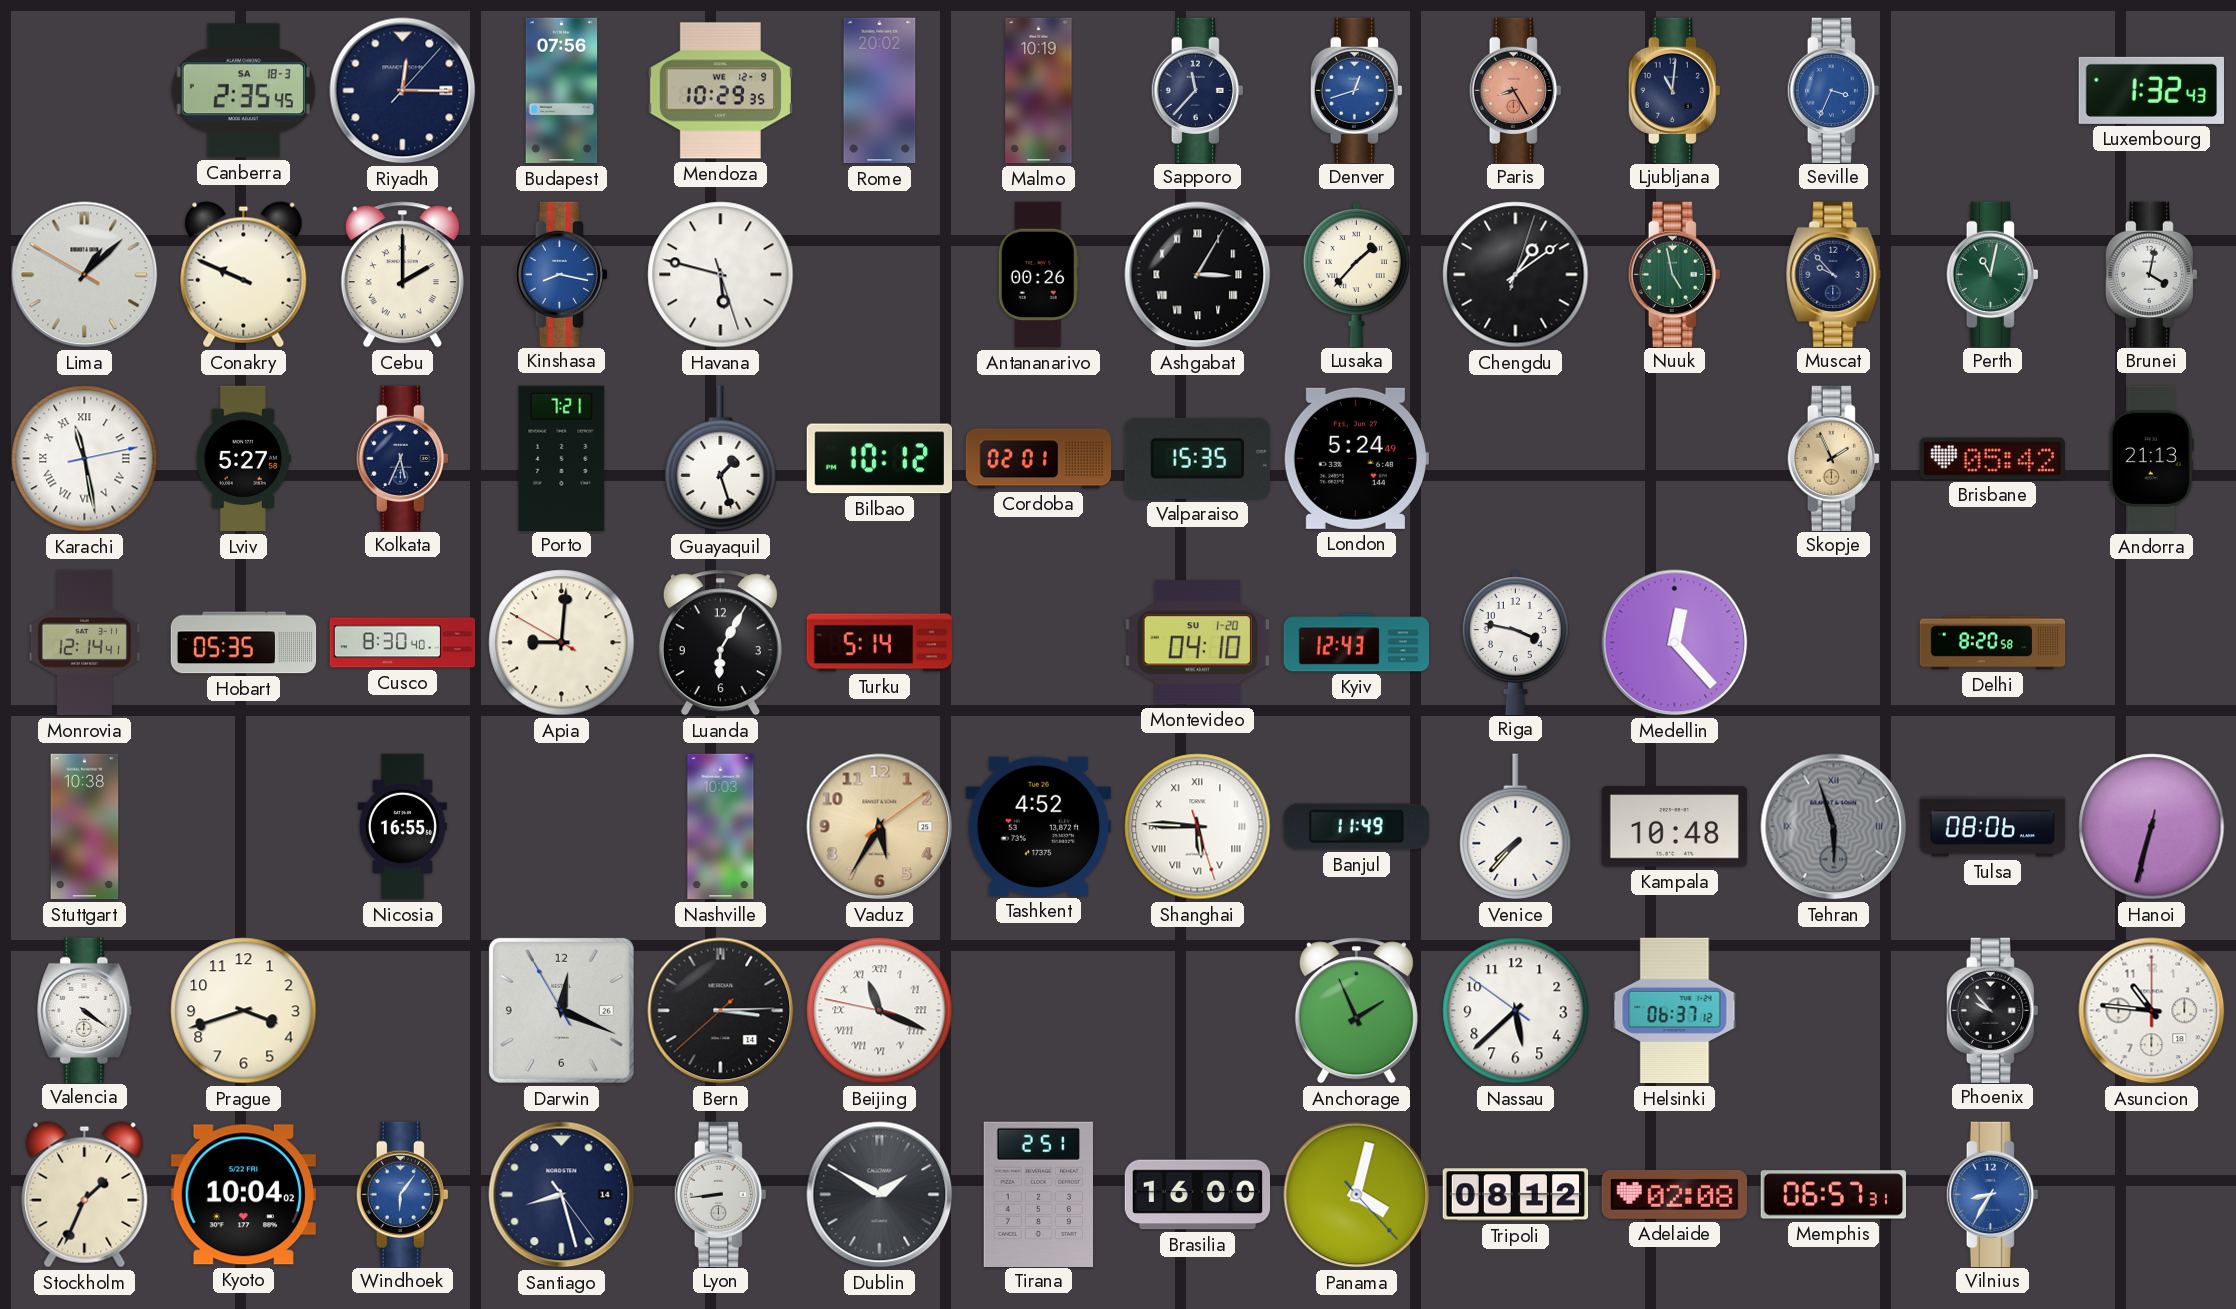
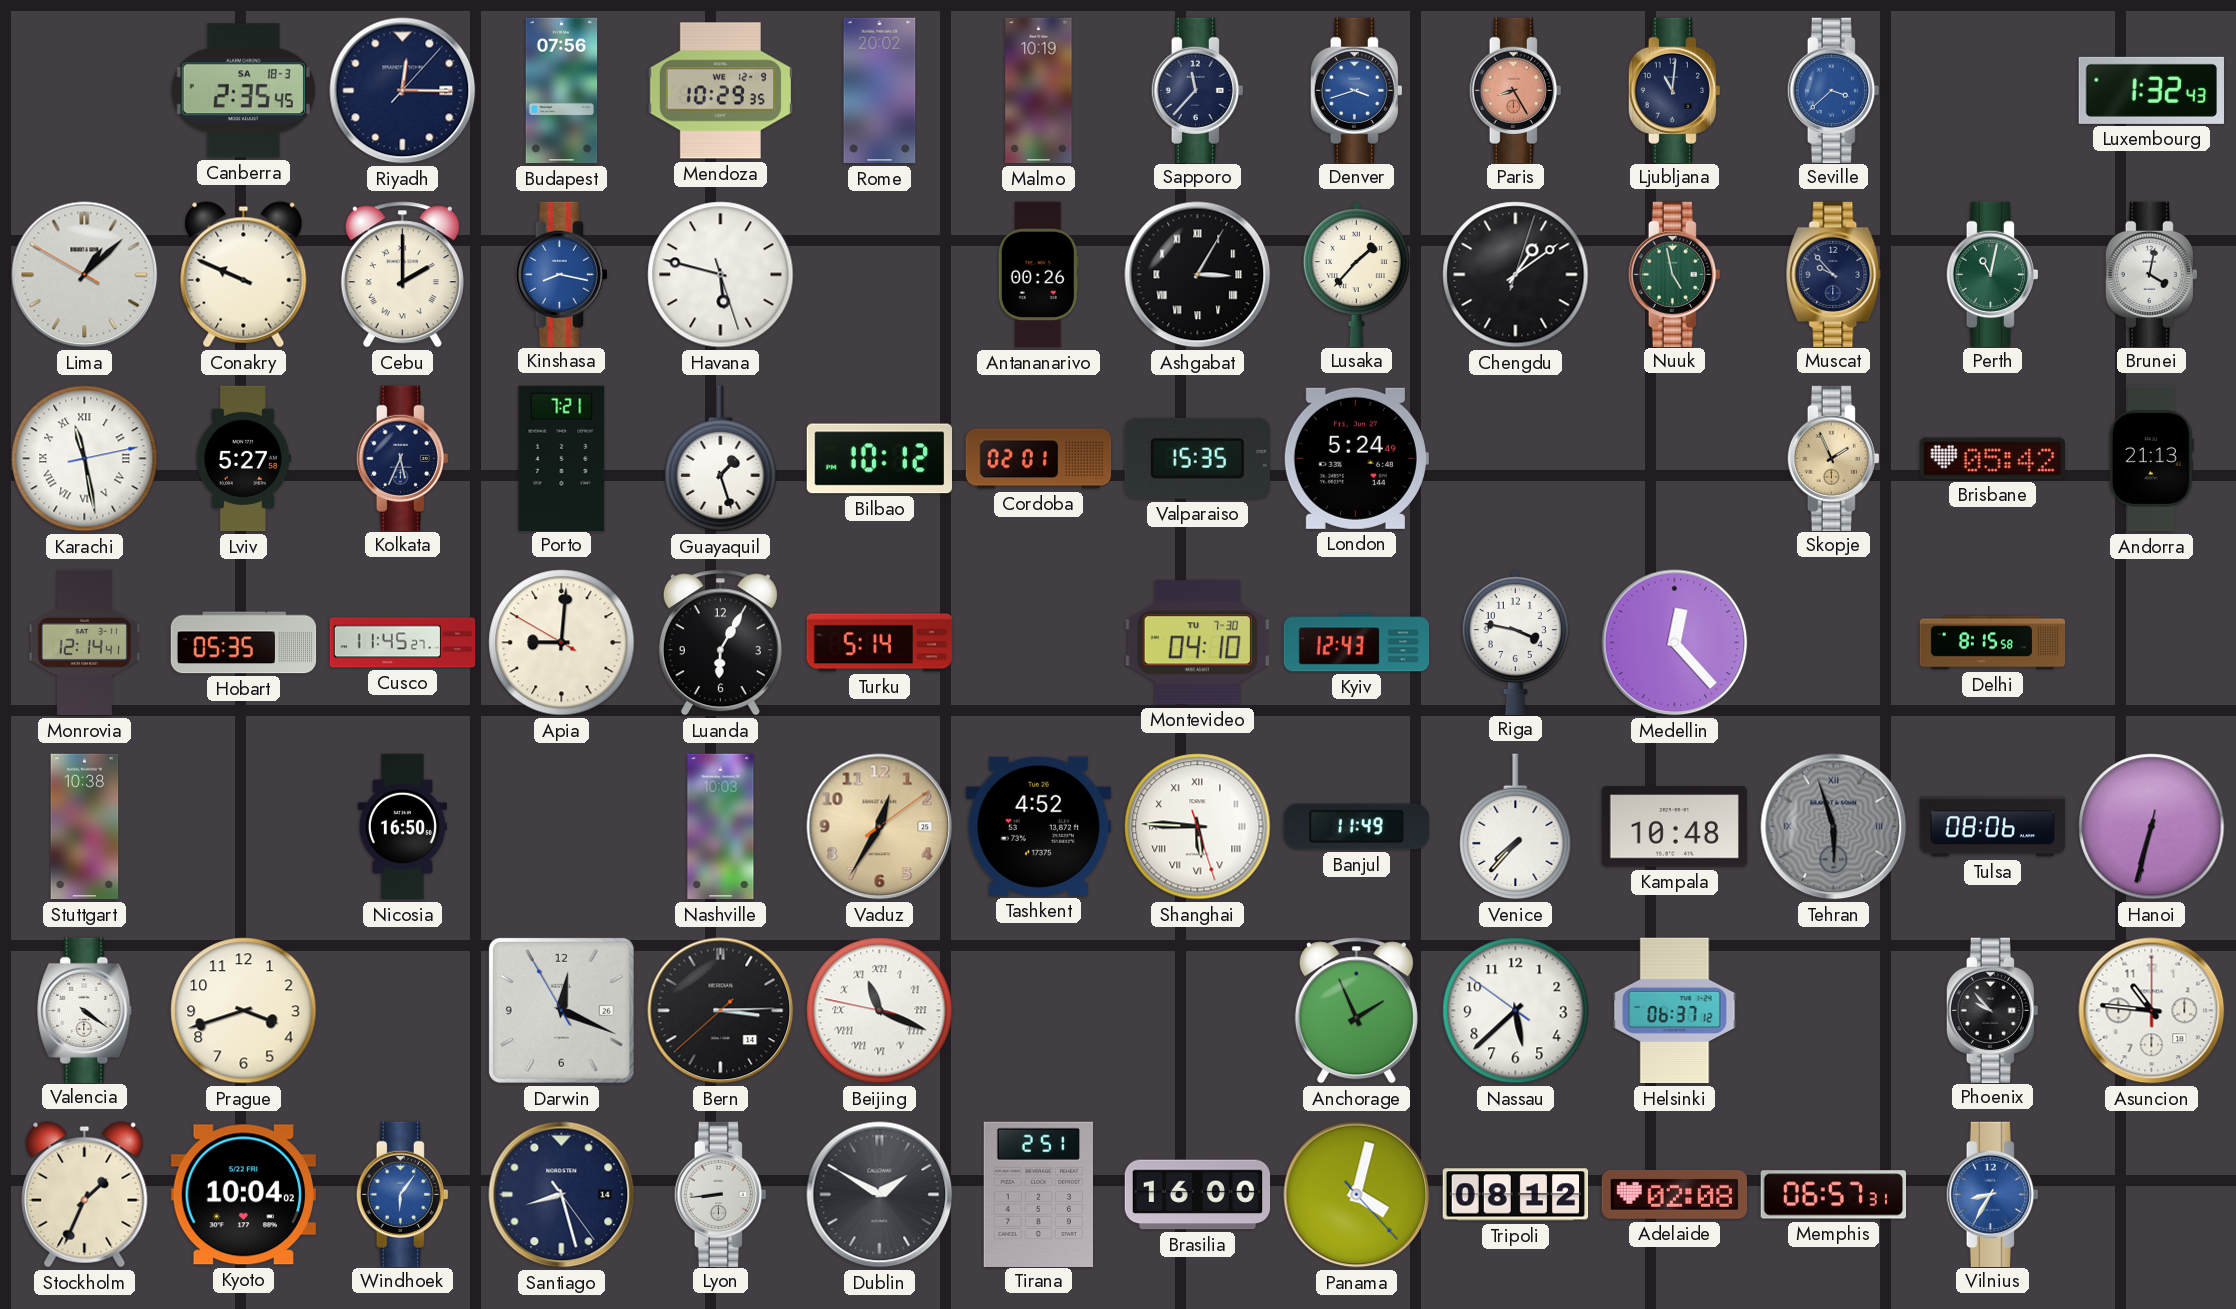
Denver: 12:42 -> 3:42 (1356, 90)
Seville: 3:34 -> 3:38 (1833, 90)
Cusco: 8:30 -> 11:45 (403, 643)
Montevideo date: SU 1-20 -> TU 7-30 (1197, 643)
Delhi: 8:20 -> 8:15 (1993, 643)
Nicosia: 16:55 -> 16:50 (402, 827)
Vaduz: 5:35 -> 12:35 (880, 827)
